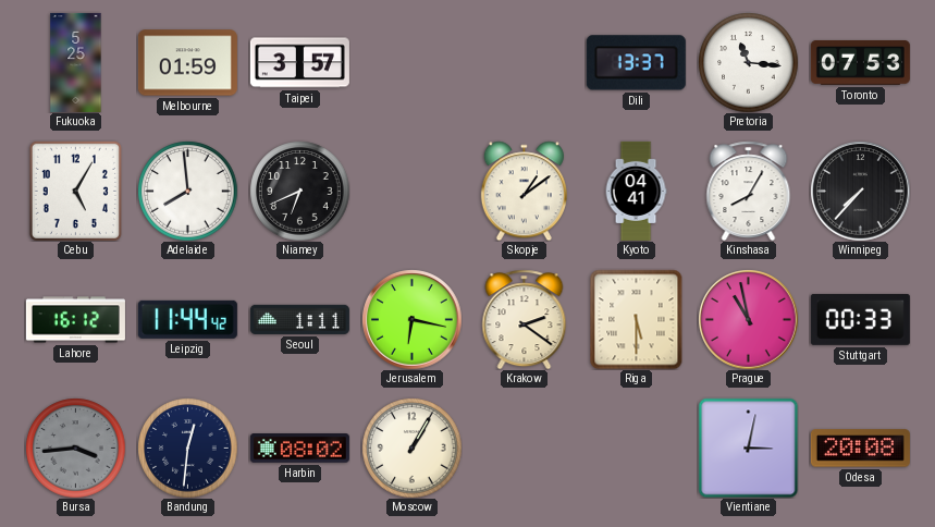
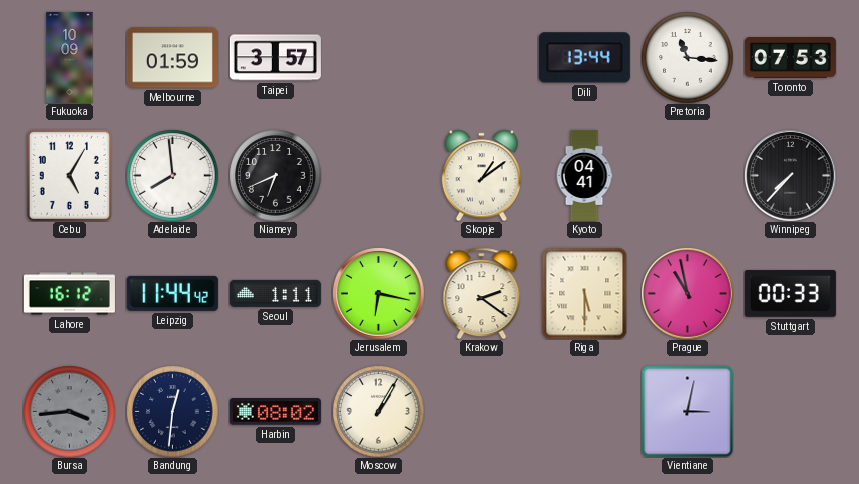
Fukuoka: 5:25 -> 10:09 (70, 57)
Dili: 13:37 -> 13:44 (584, 58)
Kinshasa: 8:05 -> none (749, 191)
Odesa: 20:08 -> none (860, 449)
